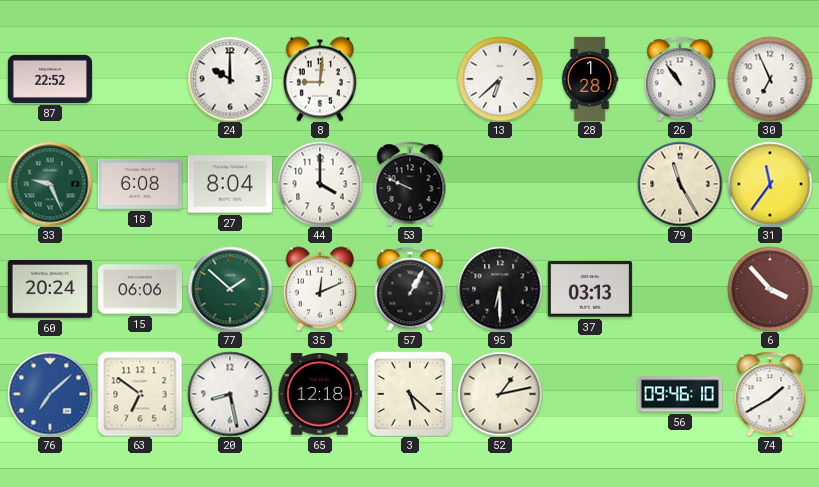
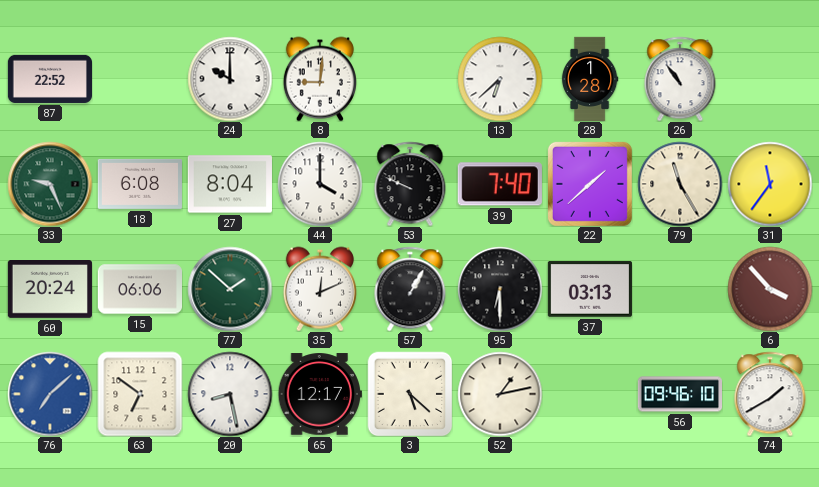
30: 6:56 -> none (770, 79)
39: none -> 7:40 (500, 184)
22: none -> 1:38 (590, 184)
65: 12:18 -> 12:17 (320, 394)
